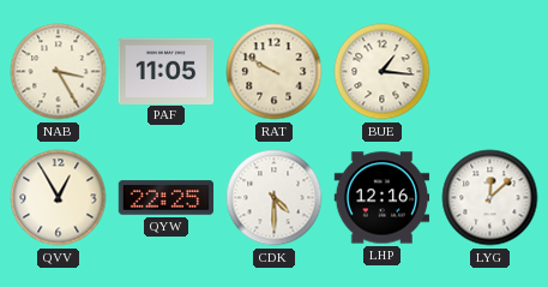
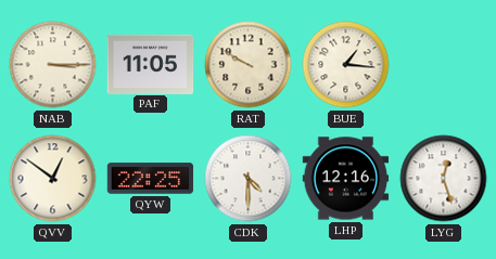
NAB: 3:25 -> 3:15 (53, 65)
QVV: 12:55 -> 12:51 (53, 179)
LYG: 12:08 -> 12:27 (444, 179)
